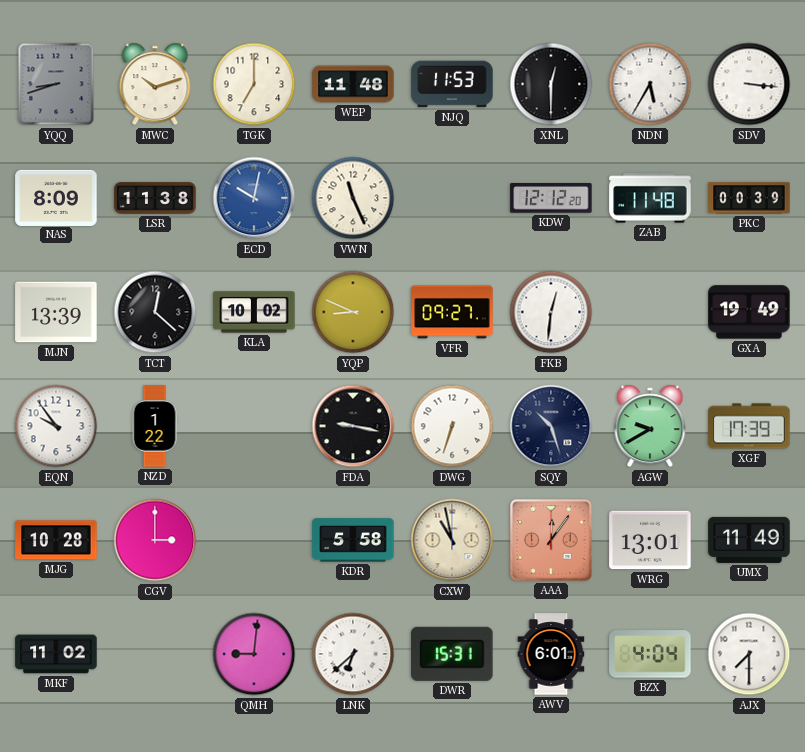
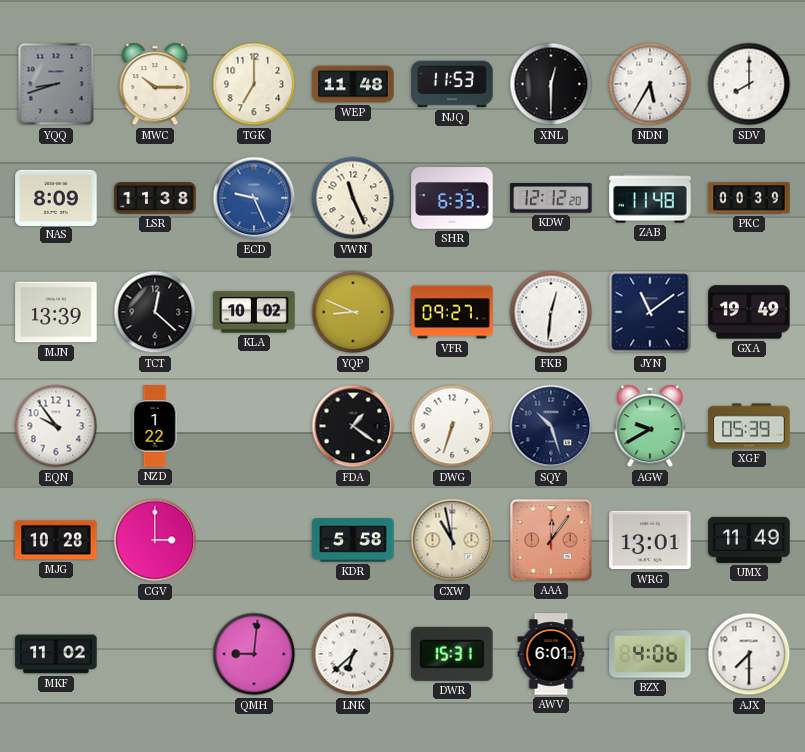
MWC: 10:12 -> 10:15 (155, 84)
SDV: 3:16 -> 8:00 (749, 84)
ECD: 10:02 -> 9:26 (254, 198)
SHR: none -> 6:33 (452, 198)
JYN: none -> 11:09 (650, 312)
FDA: 9:17 -> 1:21 (353, 426)
XGF: 17:39 -> 05:39 (749, 426)
BZX: 4:04 -> 4:06 (650, 654)
